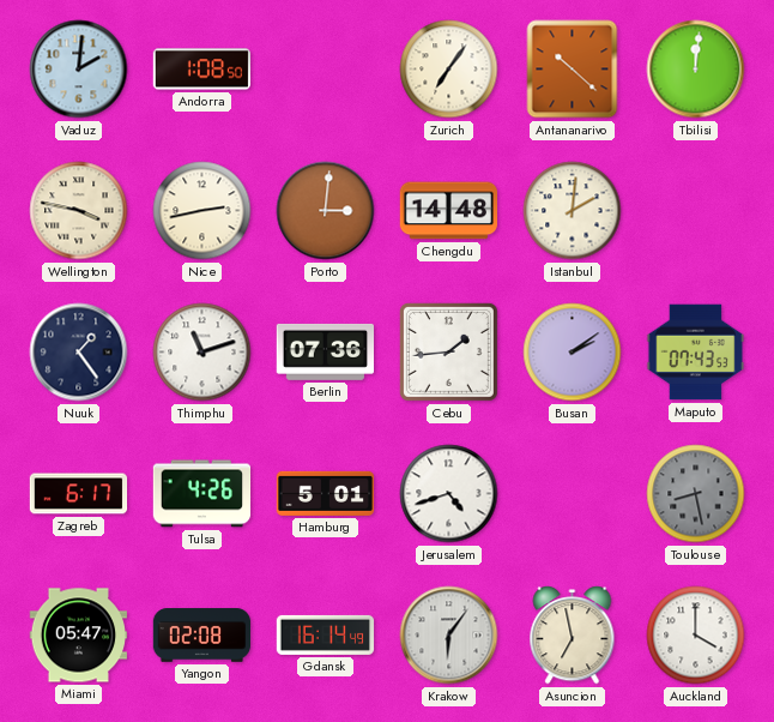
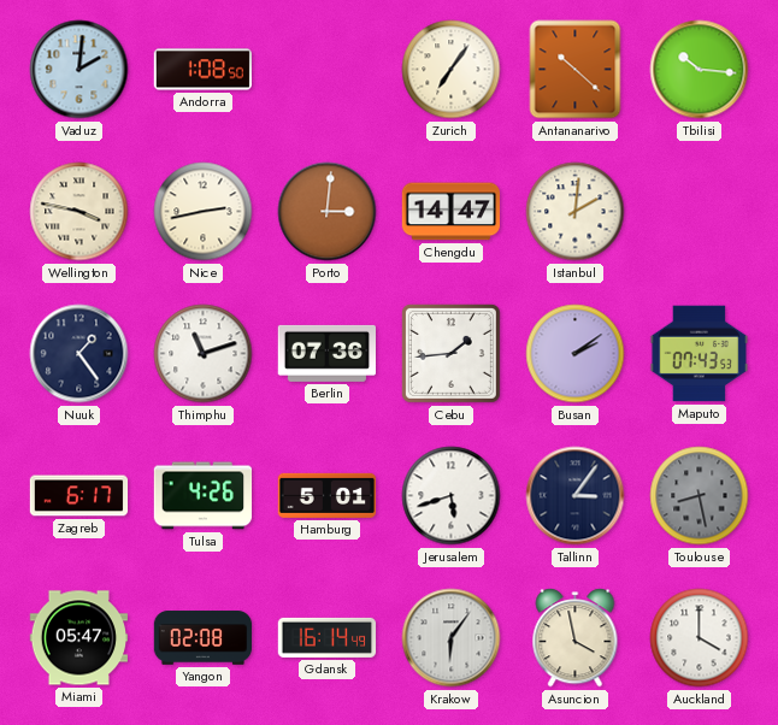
Tbilisi: 12:01 -> 10:16 (700, 70)
Chengdu: 14:48 -> 14:47 (450, 212)
Jerusalem: 4:42 -> 5:42 (452, 496)
Tallinn: none -> 3:06 (576, 496)
Asuncion: 6:58 -> 3:58 (576, 638)
